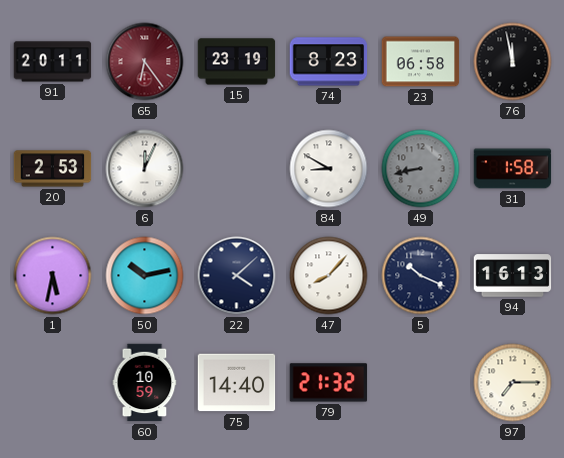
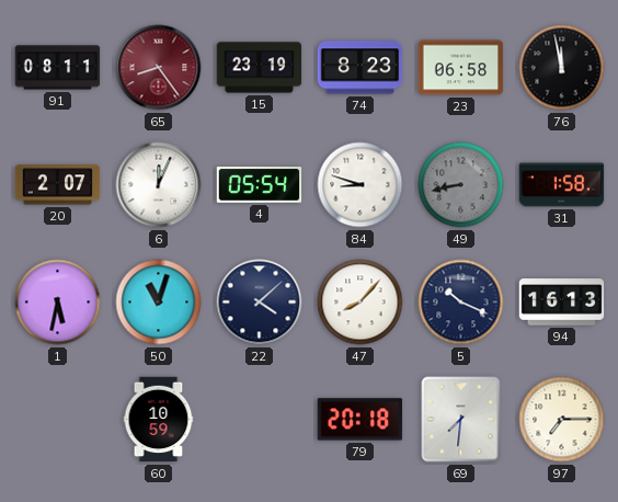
91: 20:11 -> 08:11 (58, 68)
65: 6:24 -> 8:24 (159, 68)
20: 2:53 -> 2:07 (58, 185)
4: none -> 05:54 (260, 185)
84: 8:50 -> 8:48 (360, 185)
50: 10:13 -> 11:03 (159, 303)
75: 14:40 -> none (237, 383)
79: 21:32 -> 20:18 (360, 420)
69: none -> 7:31 (461, 420)
